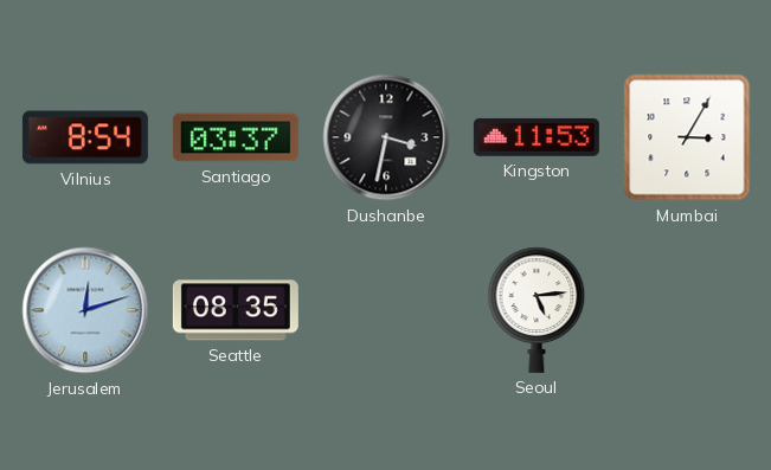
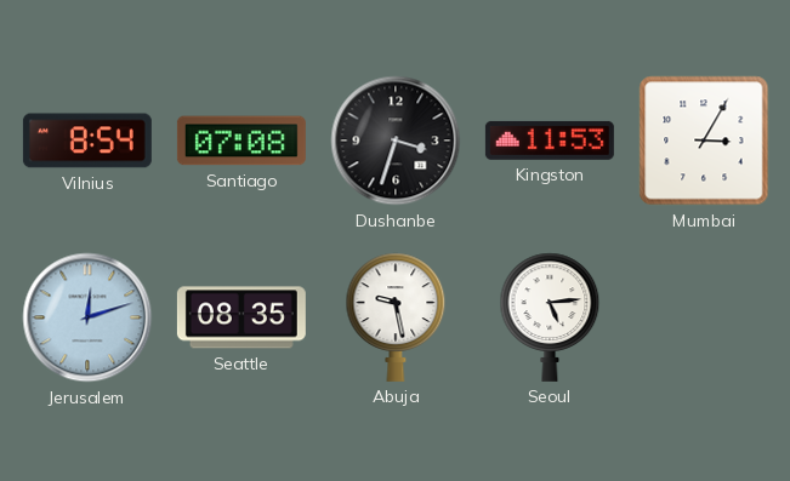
Santiago: 03:37 -> 07:08 (241, 141)
Dushanbe: 3:32 -> 3:33 (396, 141)
Abuja: none -> 9:28 (396, 317)
